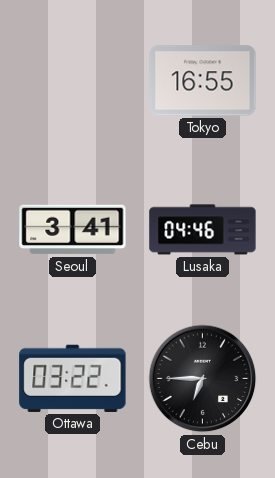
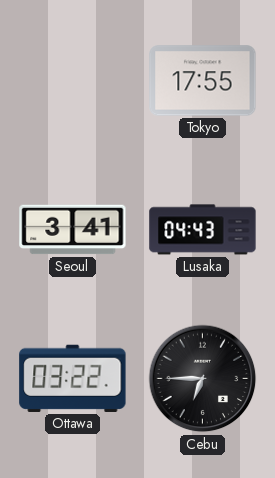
Tokyo: 16:55 -> 17:55 (203, 81)
Lusaka: 04:46 -> 04:43 (203, 230)
